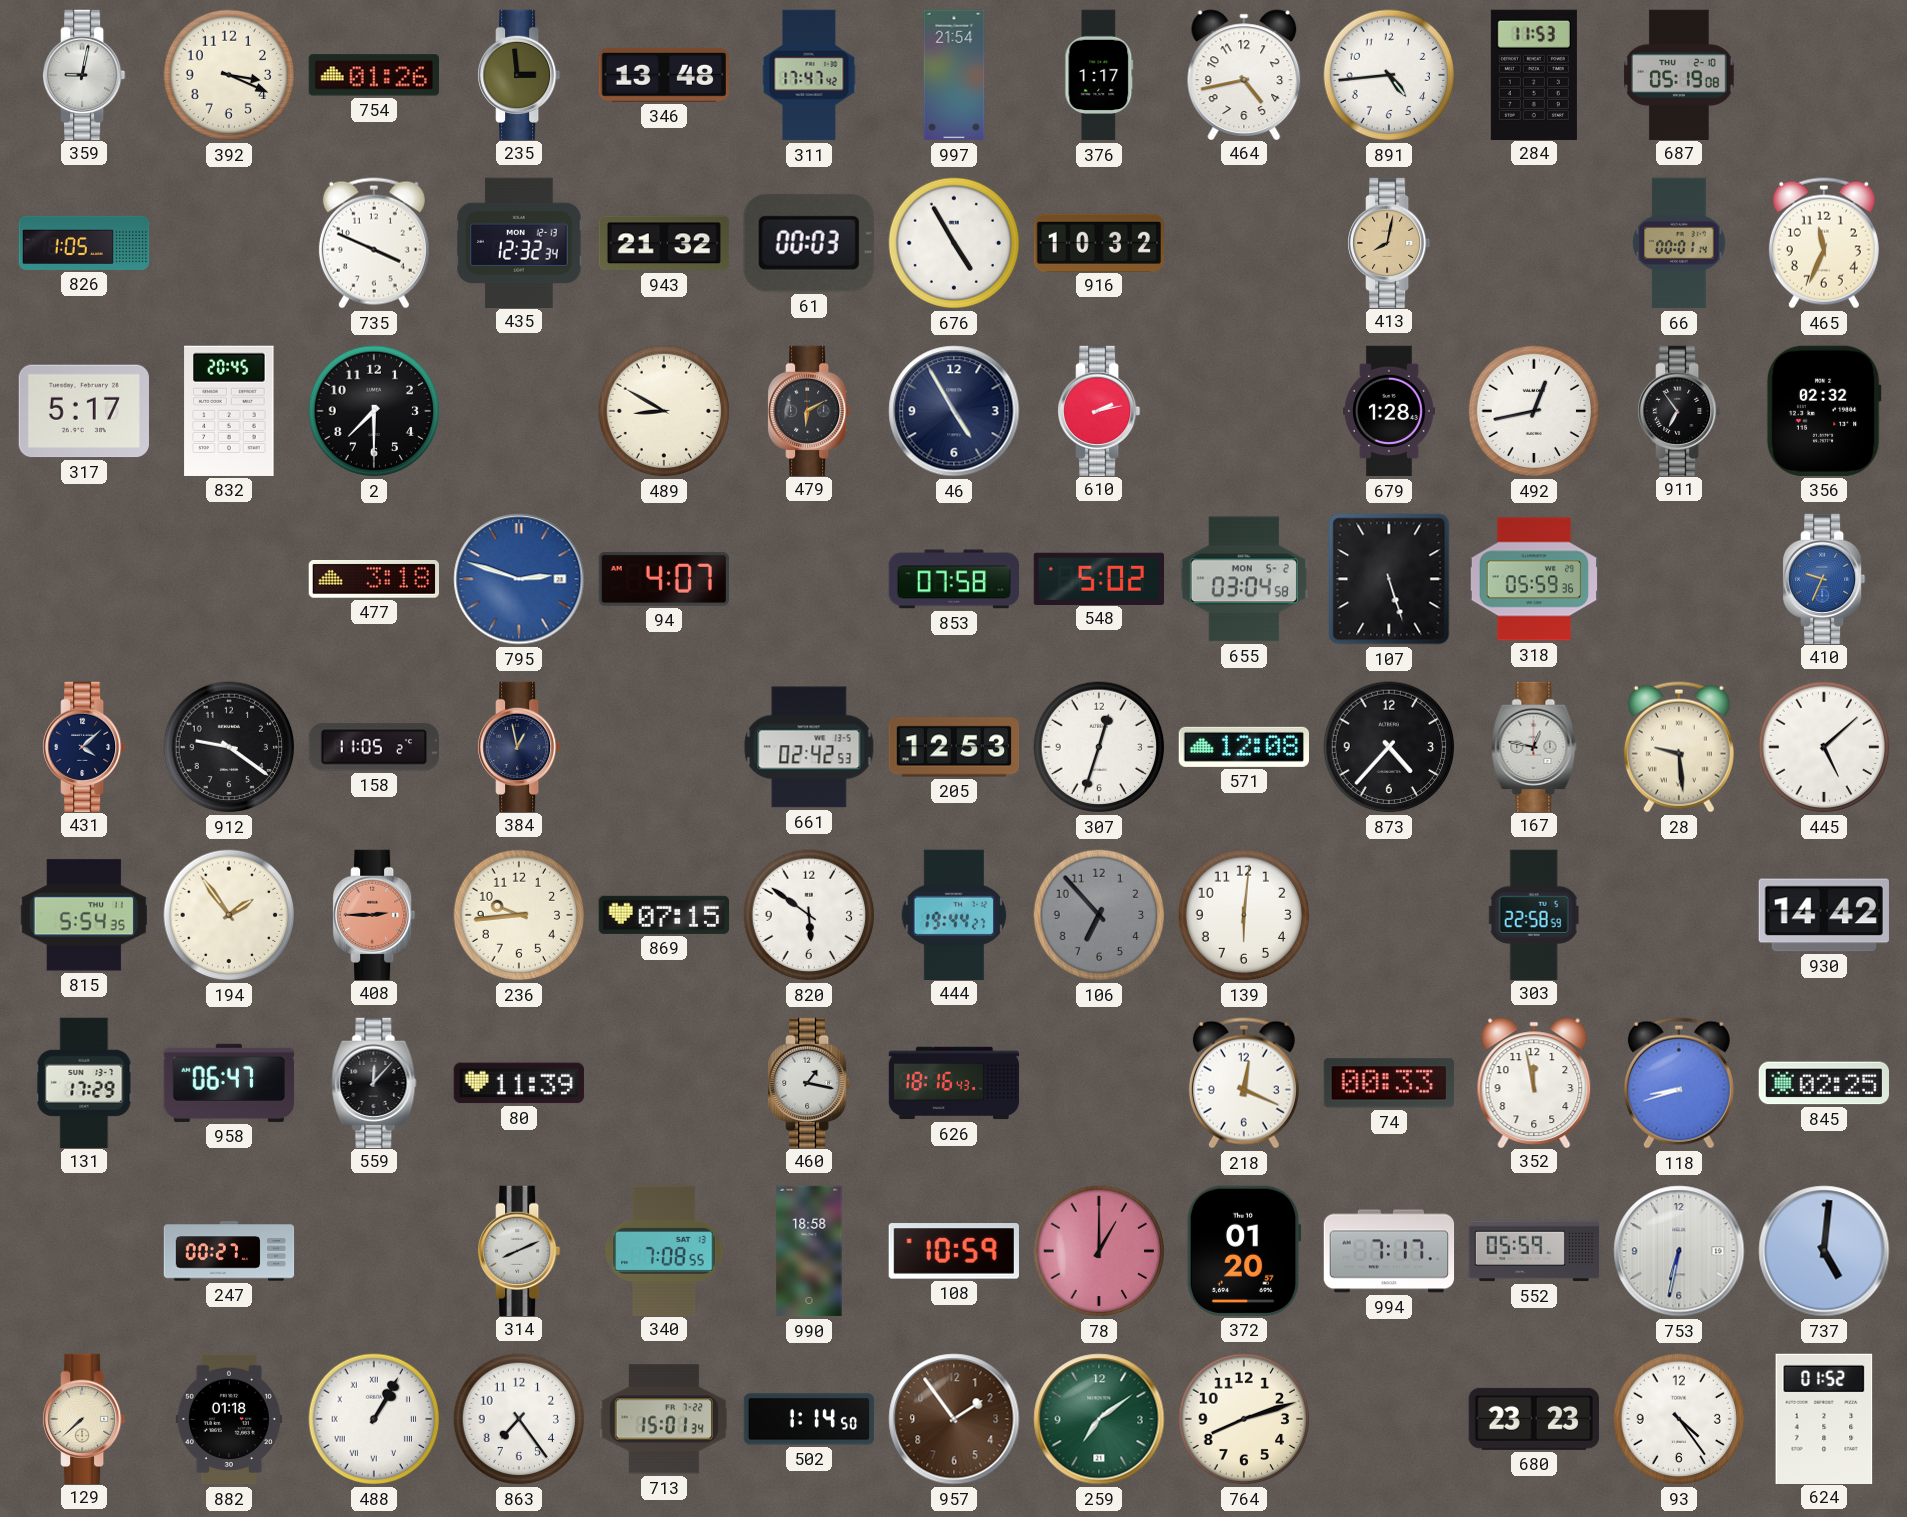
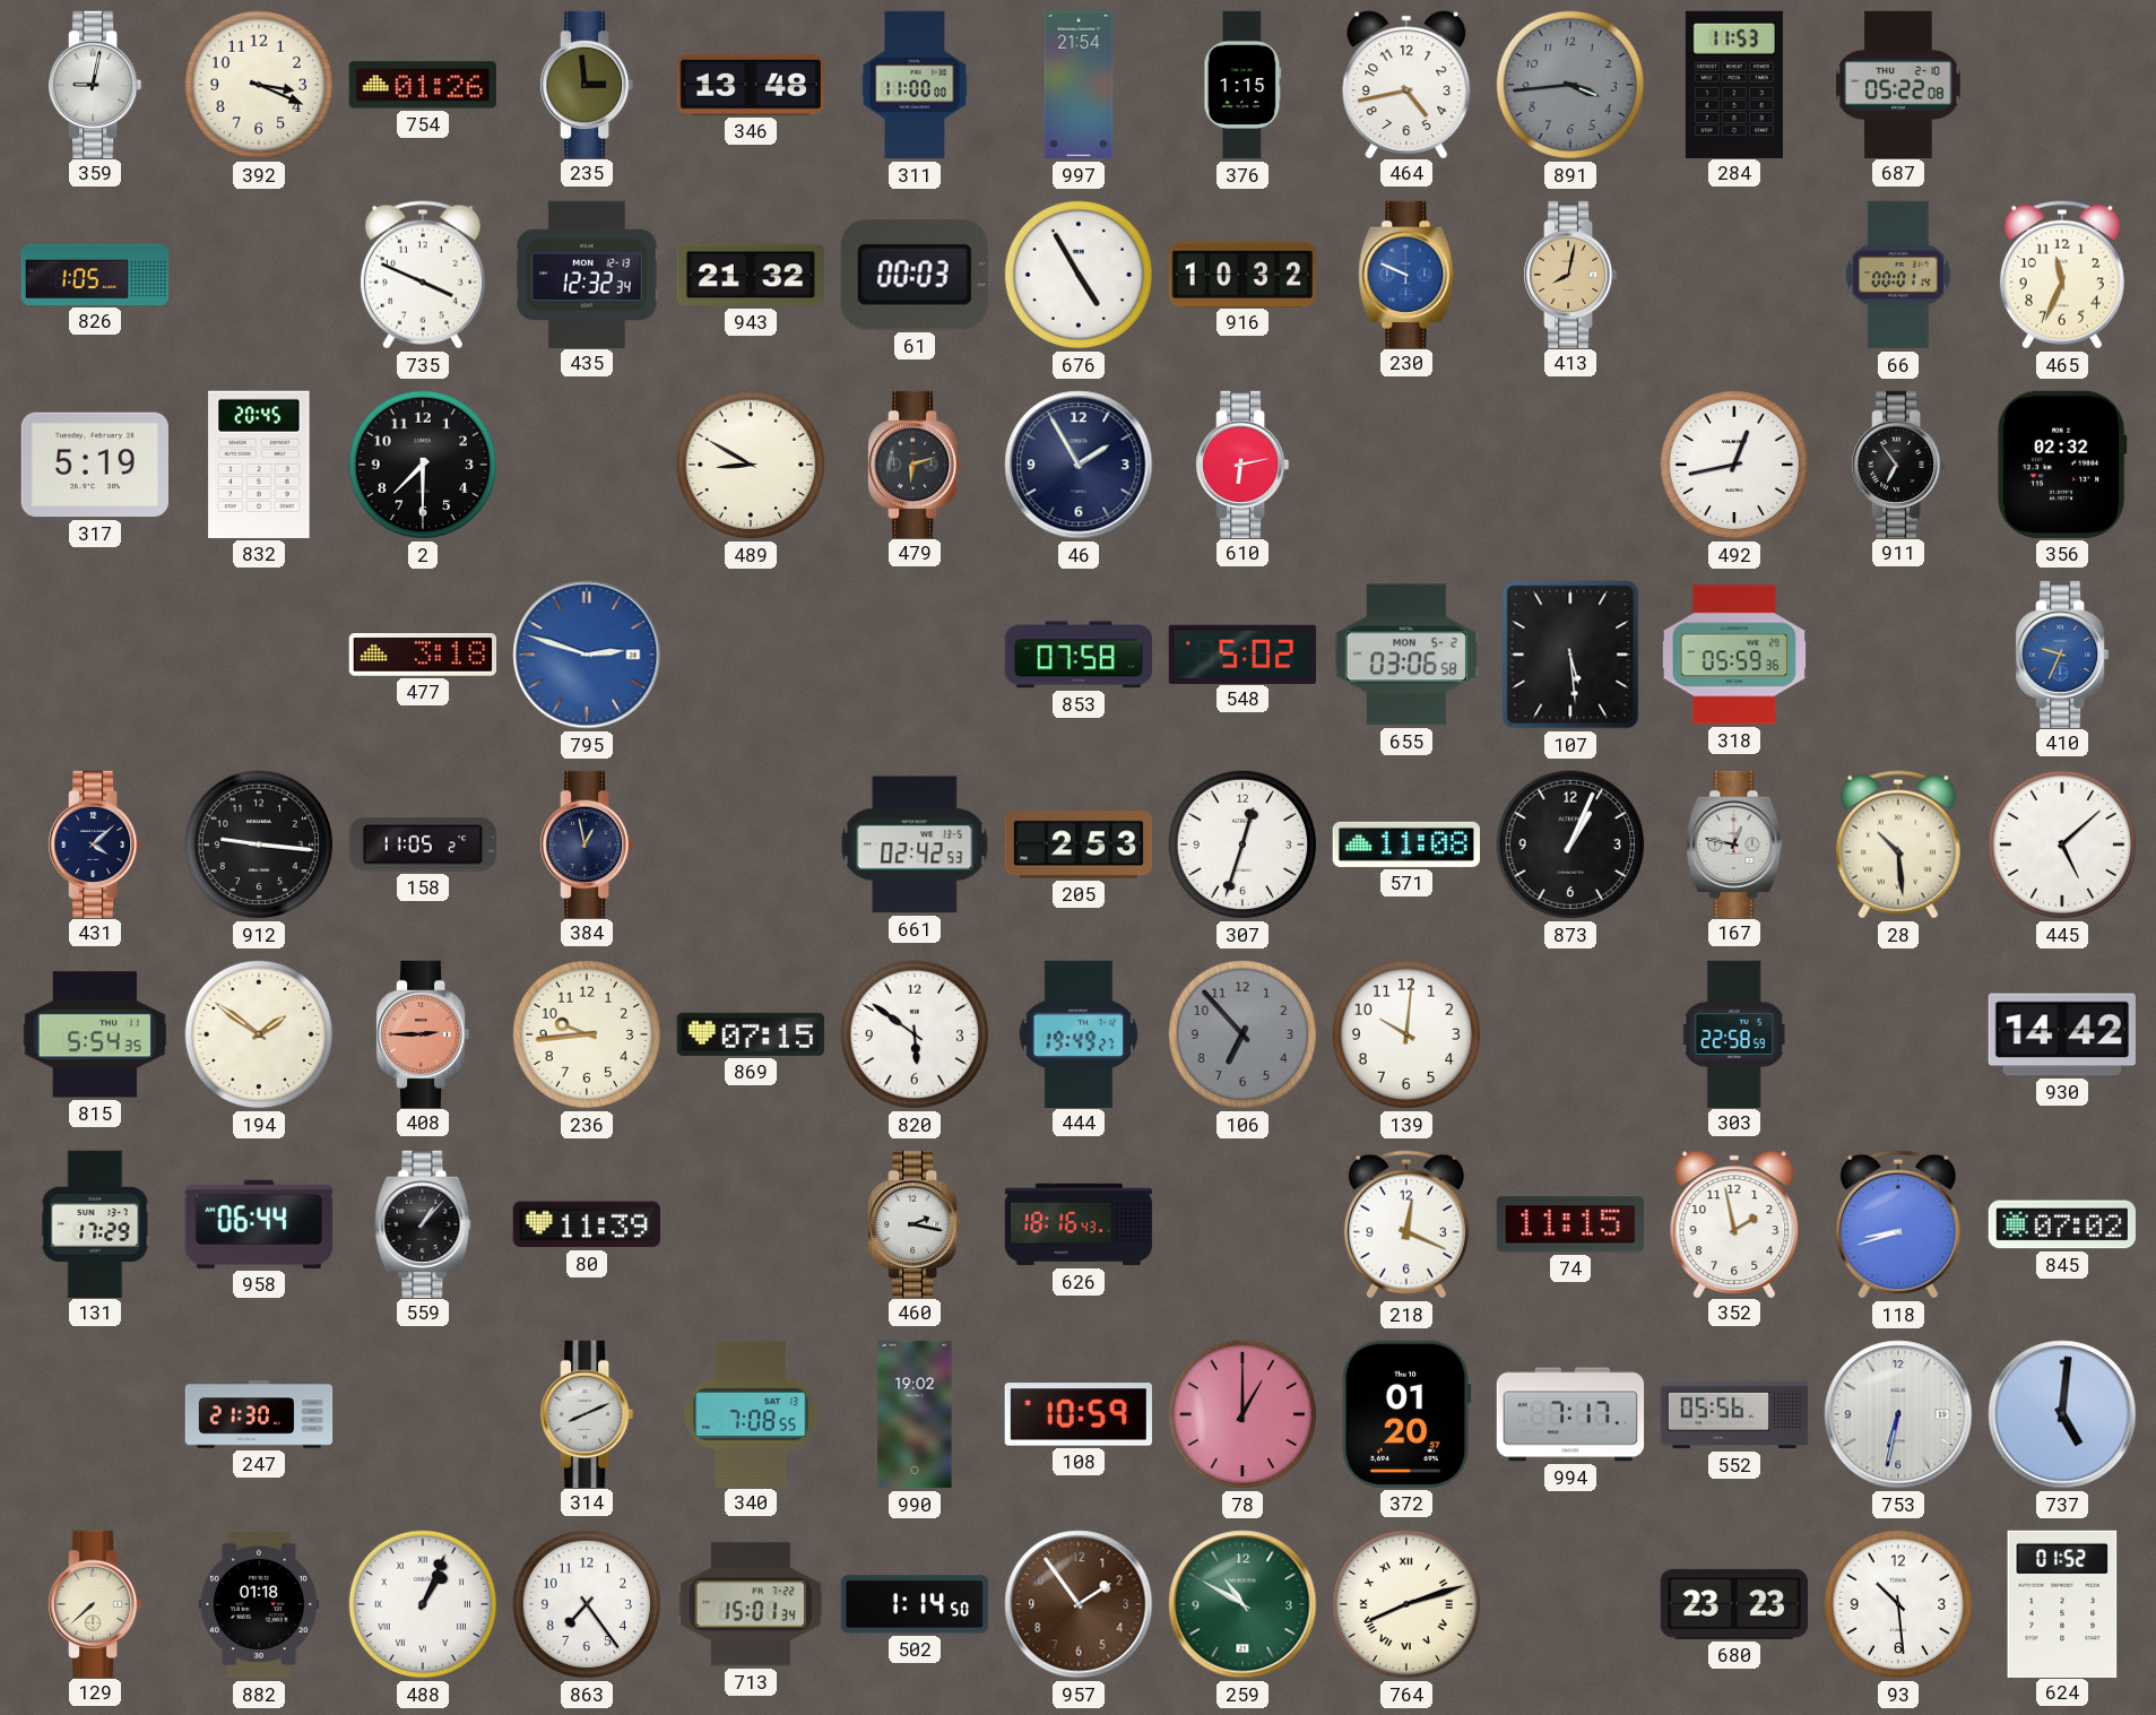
311: 17:47 -> 11:00 (915, 85)
376: 1:17 -> 1:15 (1242, 85)
891: 4:44 -> 3:44 (1570, 85)
891 dial: white -> grey (1570, 85)
687: 05:19 -> 05:22 (1899, 84)
230: none -> 9:49 (1406, 274)
317: 5:17 -> 5:19 (95, 465)
479: 6:10 -> 6:12 (916, 464)
46: 4:55 -> 1:55 (1079, 465)
610: 2:13 -> 6:13 (1244, 464)
679: 1:28 -> none (1389, 411)
94: 4:07 -> none (664, 579)
655: 03:04 -> 03:06 (1406, 655)
107: 5:27 -> 5:29 (1570, 655)
912: 9:21 -> 9:16 (259, 844)
205: 12:53 -> 2:53 (1079, 844)
571: 12:08 -> 11:08 (1405, 844)
873: 4:37 -> 1:04 (1570, 844)
28: 9:29 -> 10:29 (1898, 844)
194: 1:54 -> 1:51 (259, 1034)
444: 19:44 -> 19:49 (1079, 1033)
139: 6:01 -> 10:01 (1406, 1034)
958: 06:47 -> 06:44 (258, 1224)
559: 12:07 -> 1:07 (423, 1223)
460: 1:17 -> 2:17 (916, 1223)
74: 00:33 -> 11:15 (1570, 1224)
352: 11:58 -> 1:58 (1734, 1223)
845: 02:25 -> 07:02 (2061, 1224)
247: 00:27 -> 21:30 (259, 1414)
990: 18:58 -> 19:02 (915, 1414)
552: 05:59 -> 05:56 (1734, 1414)
488: 1:05 -> 1:04 (423, 1604)
259: 7:09 -> 10:50 (1242, 1604)
764 numerals: Arabic -> Roman (1406, 1604)
93: 4:24 -> 10:29 (1898, 1604)
